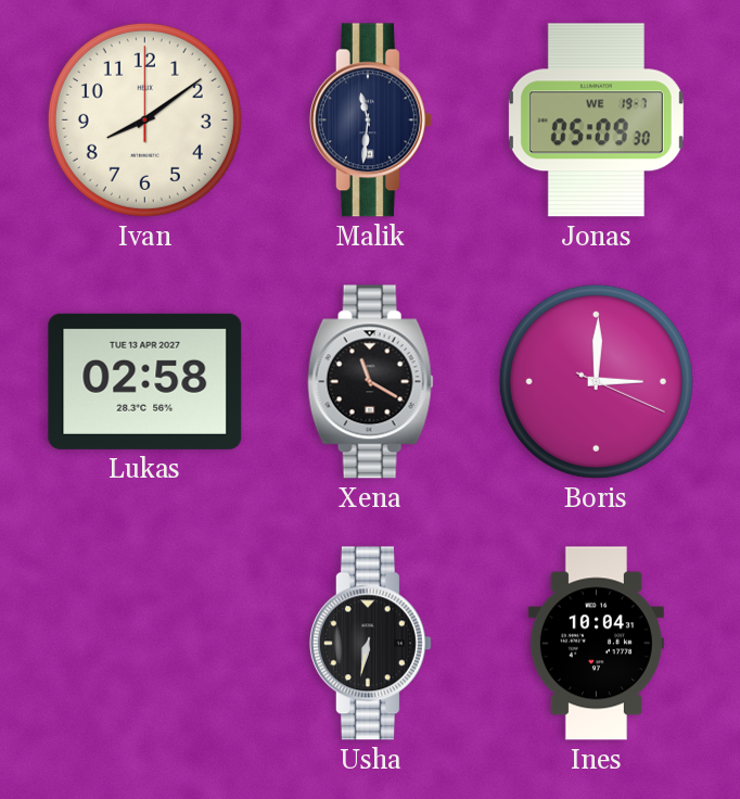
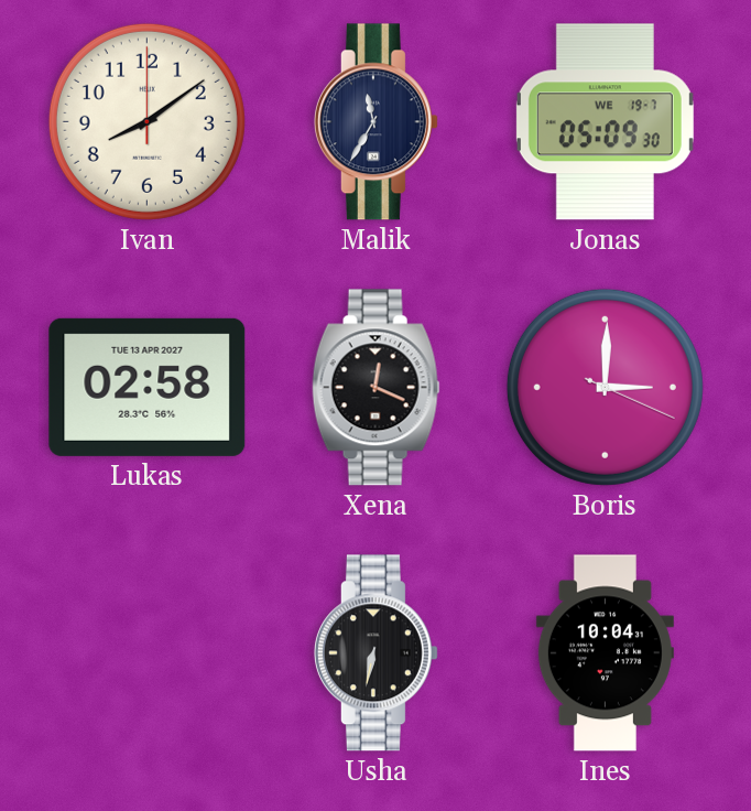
Malik: 11:31 -> 11:35 (375, 122)
Xena: 11:20 -> 12:19 (375, 388)
